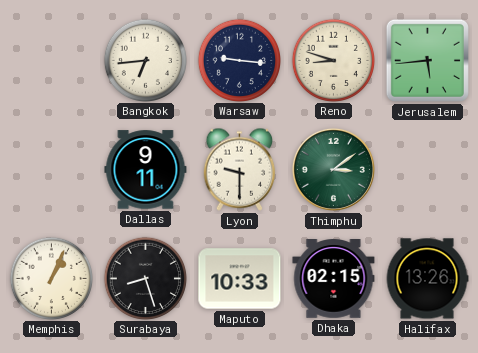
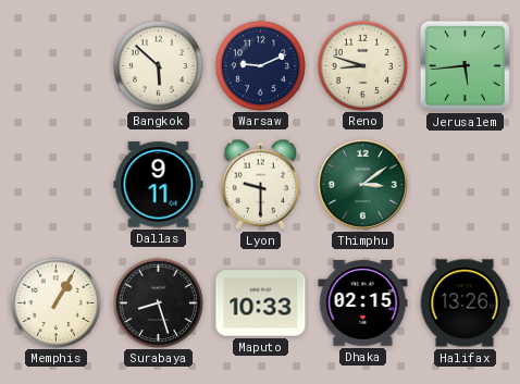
Bangkok: 6:44 -> 5:52 (158, 65)
Warsaw: 9:16 -> 9:11 (260, 65)
Memphis: 1:04 -> 1:05 (55, 302)
